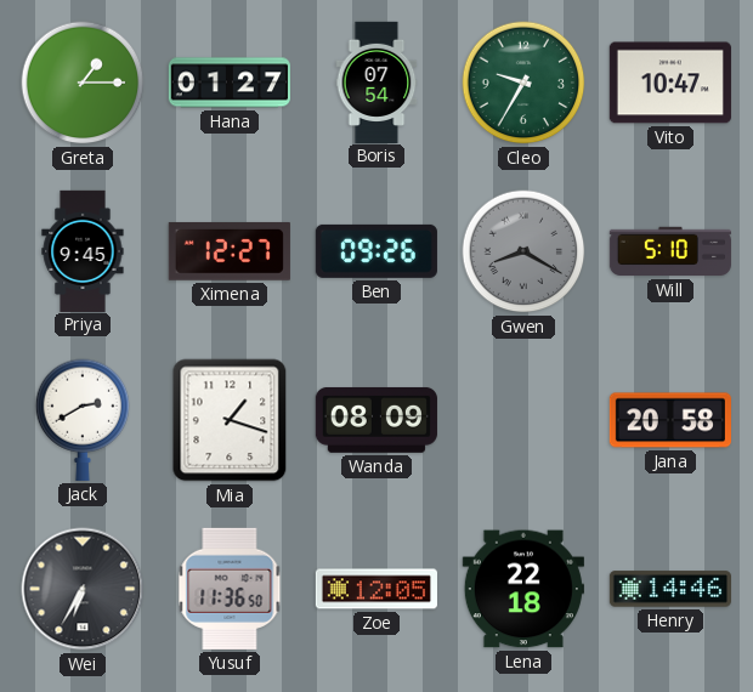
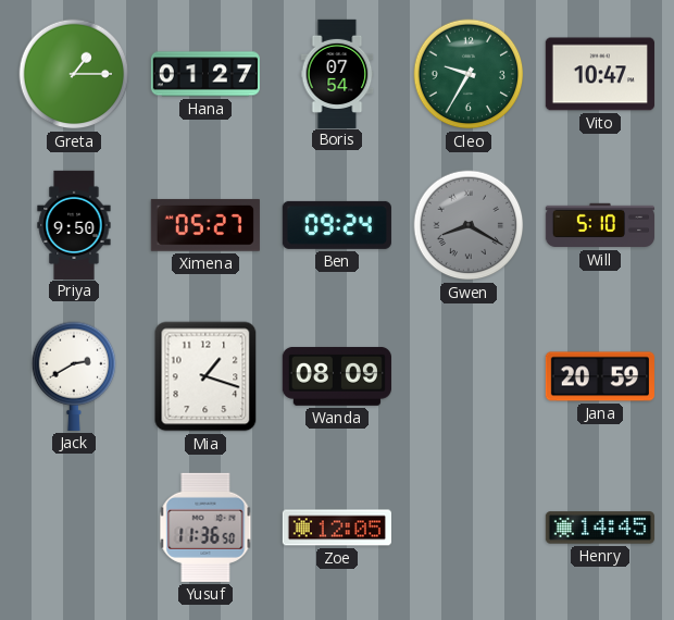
Priya: 9:45 -> 9:50 (74, 224)
Ximena: 12:27 -> 05:27 (205, 225)
Ben: 09:26 -> 09:24 (337, 225)
Jana: 20:58 -> 20:59 (600, 376)
Wei: 6:35 -> none (83, 589)
Lena: 22:18 -> none (523, 589)
Henry: 14:46 -> 14:45 (600, 528)
